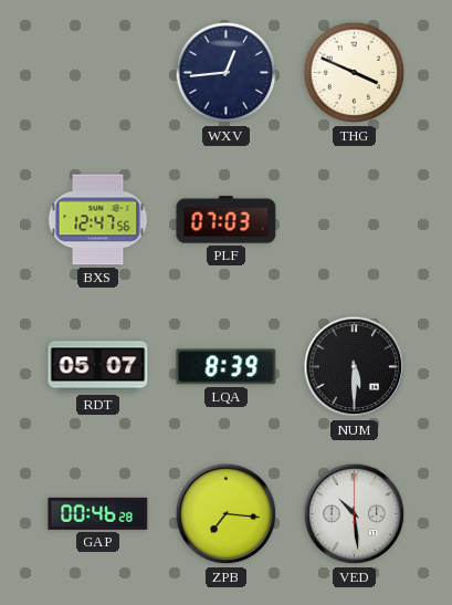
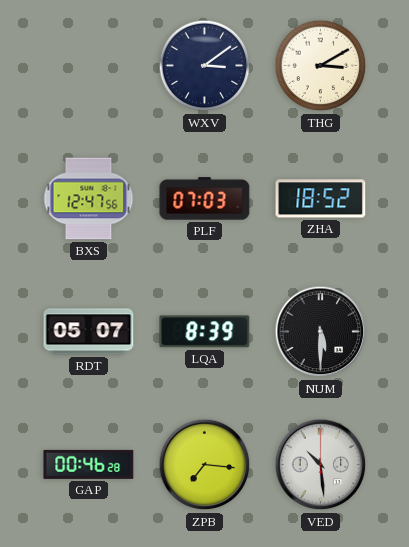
WXV: 12:44 -> 3:09 (205, 66)
THG: 3:49 -> 3:10 (321, 66)
ZHA: none -> 18:52 (321, 199)
